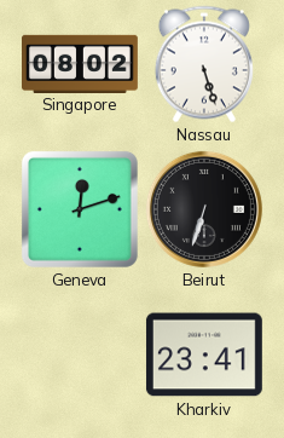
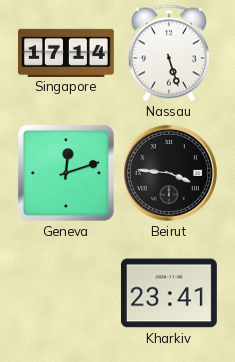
Singapore: 08:02 -> 17:14 (67, 52)
Beirut: 6:33 -> 3:46 (169, 173)
